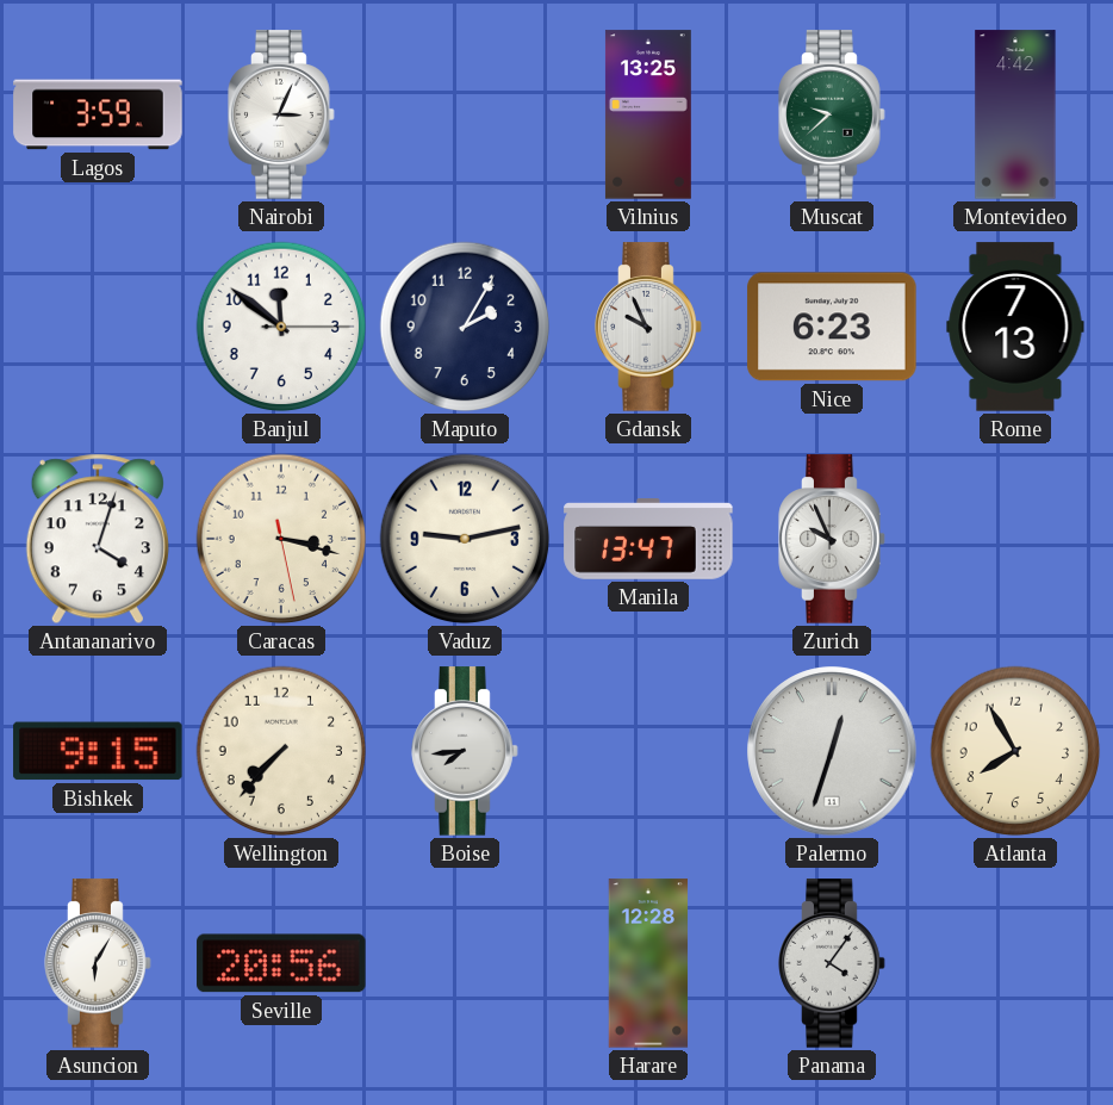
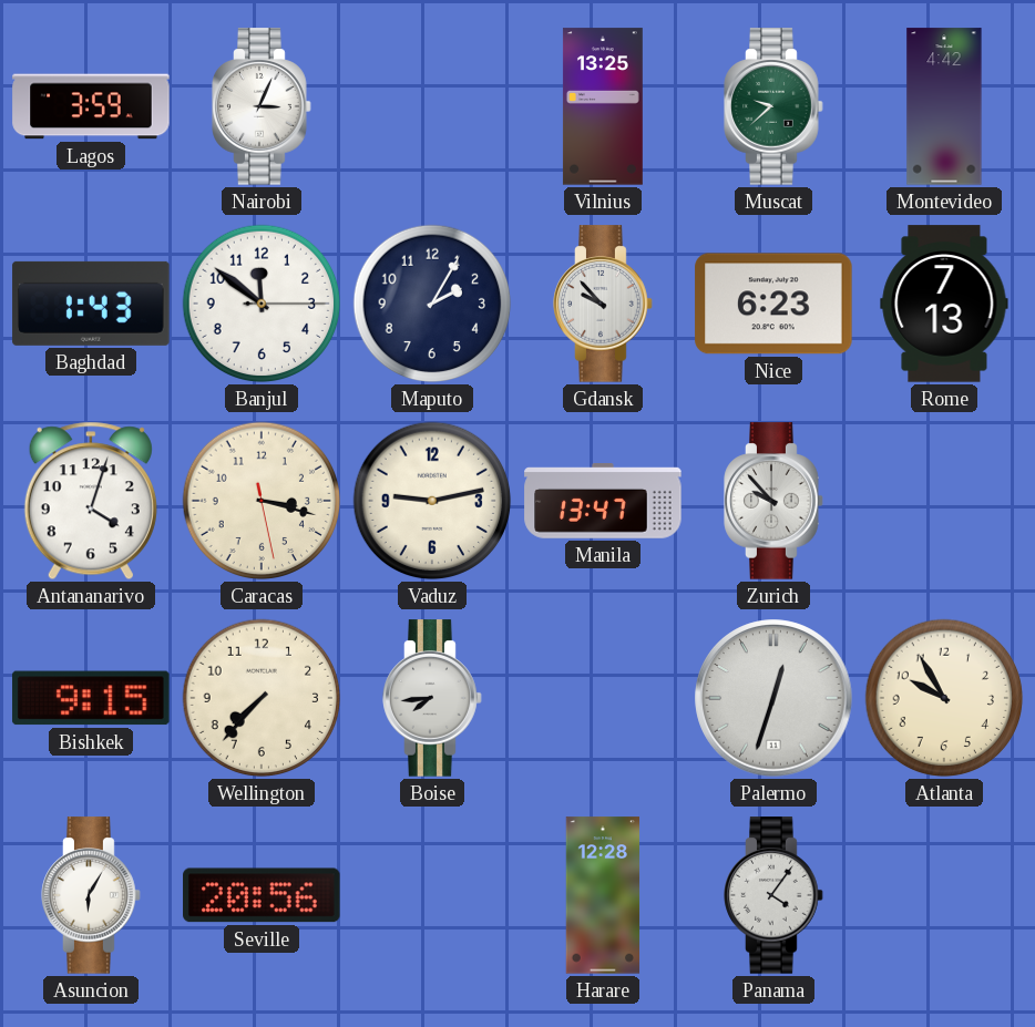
Baghdad: none -> 1:43 (91, 304)
Gdansk: 9:56 -> 9:53 (603, 304)
Zurich: 9:56 -> 9:53 (773, 501)
Atlanta: 7:55 -> 9:55 (944, 698)
